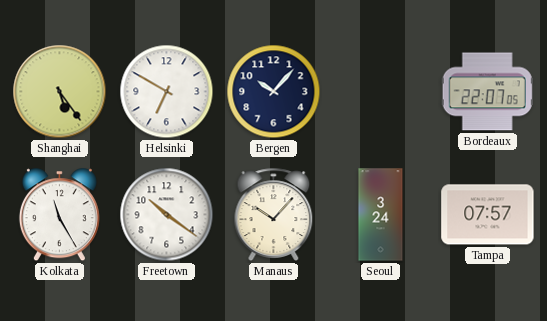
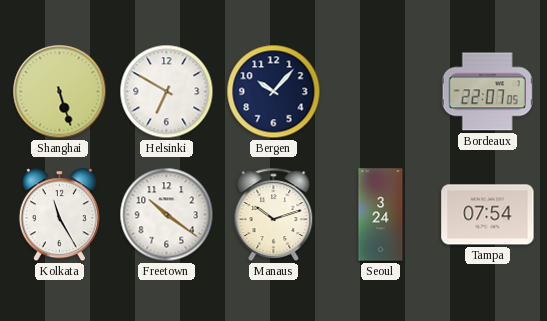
Shanghai: 5:24 -> 5:27 (60, 92)
Manaus: 10:07 -> 10:12 (274, 214)
Tampa: 07:57 -> 07:54 (488, 215)
